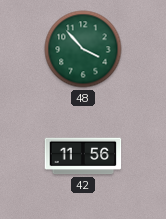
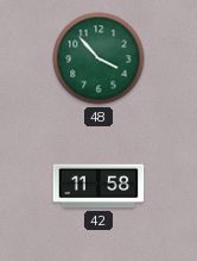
42: 11:56 -> 11:58 (99, 186)
